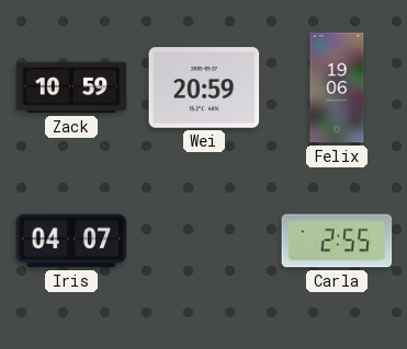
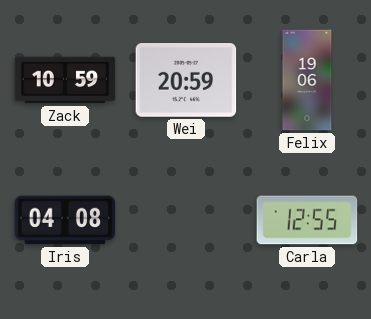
Iris: 04:07 -> 04:08 (65, 220)
Carla: 2:55 -> 12:55 (307, 220)
